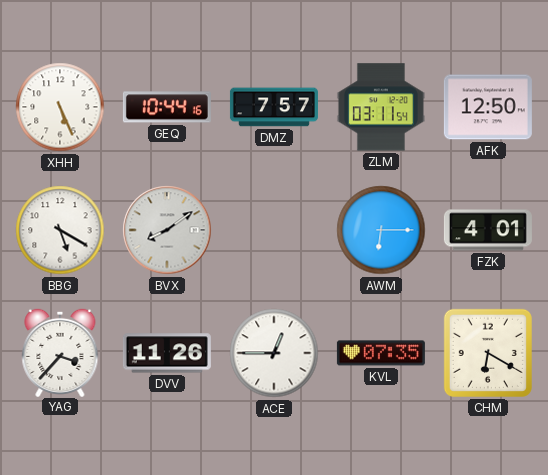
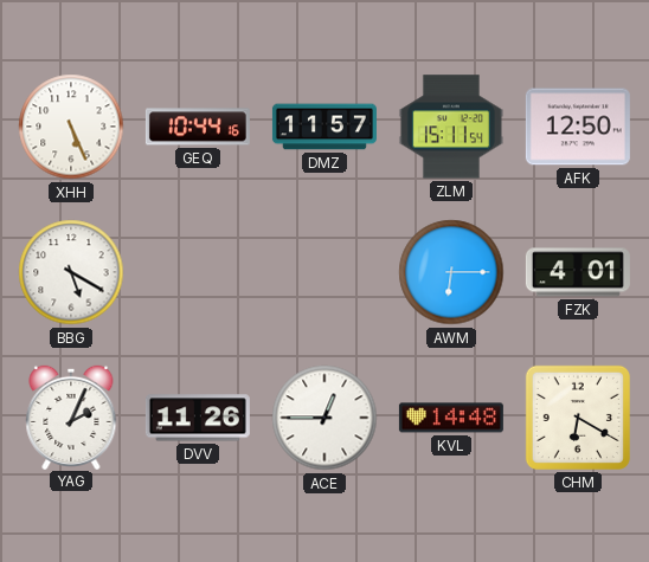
DMZ: 7:57 -> 11:57 (324, 127)
ZLM: 03:11 -> 15:11 (451, 127)
BVX: 8:09 -> none (167, 230)
YAG: 3:37 -> 2:04 (71, 416)
KVL: 07:35 -> 14:48 (451, 418)
